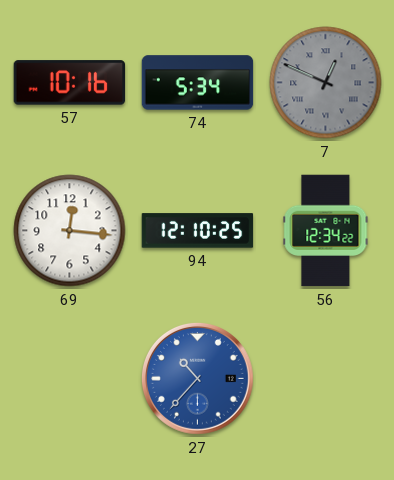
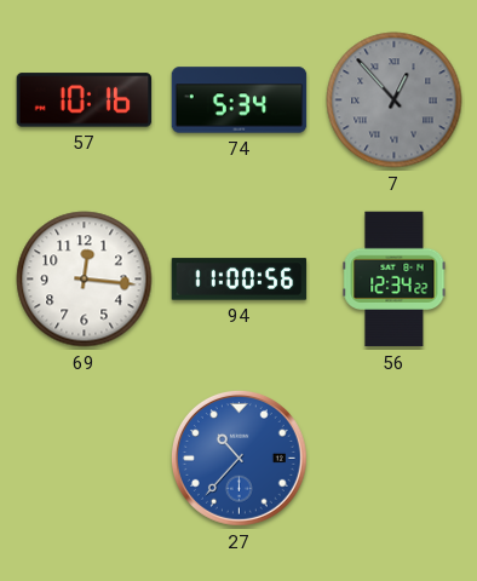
7: 12:49 -> 12:53 (395, 100)
94: 12:10 -> 11:00 (240, 280)
